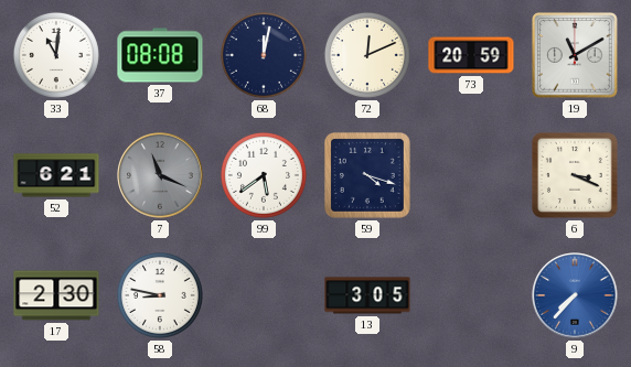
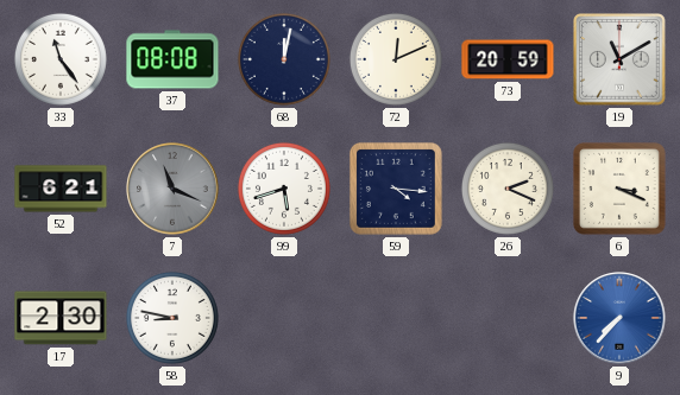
33: 11:01 -> 11:24 (61, 59)
99: 5:39 -> 5:42 (284, 189)
59: 4:18 -> 4:16 (396, 189)
26: none -> 2:19 (508, 189)
13: 3:05 -> none (367, 295)
